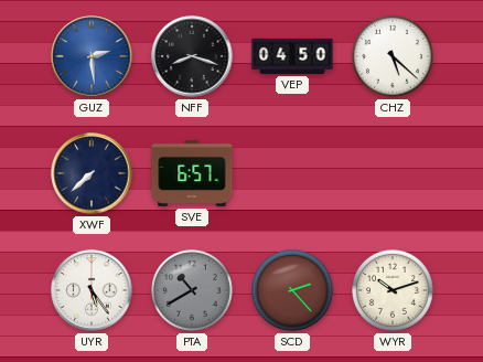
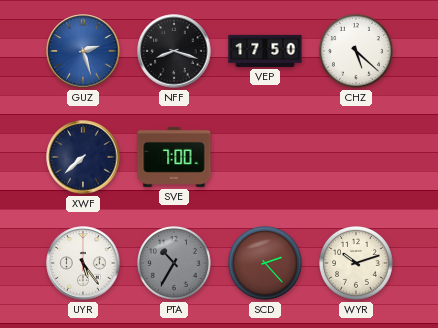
GUZ: 2:29 -> 2:27 (83, 51)
VEP: 04:50 -> 17:50 (265, 51)
SVE: 6:57 -> 7:00 (174, 157)
PTA: 10:40 -> 10:35 (175, 264)
